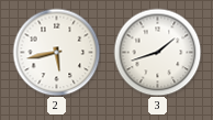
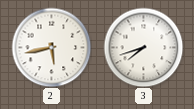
3: 1:42 -> 7:42 (143, 47)
